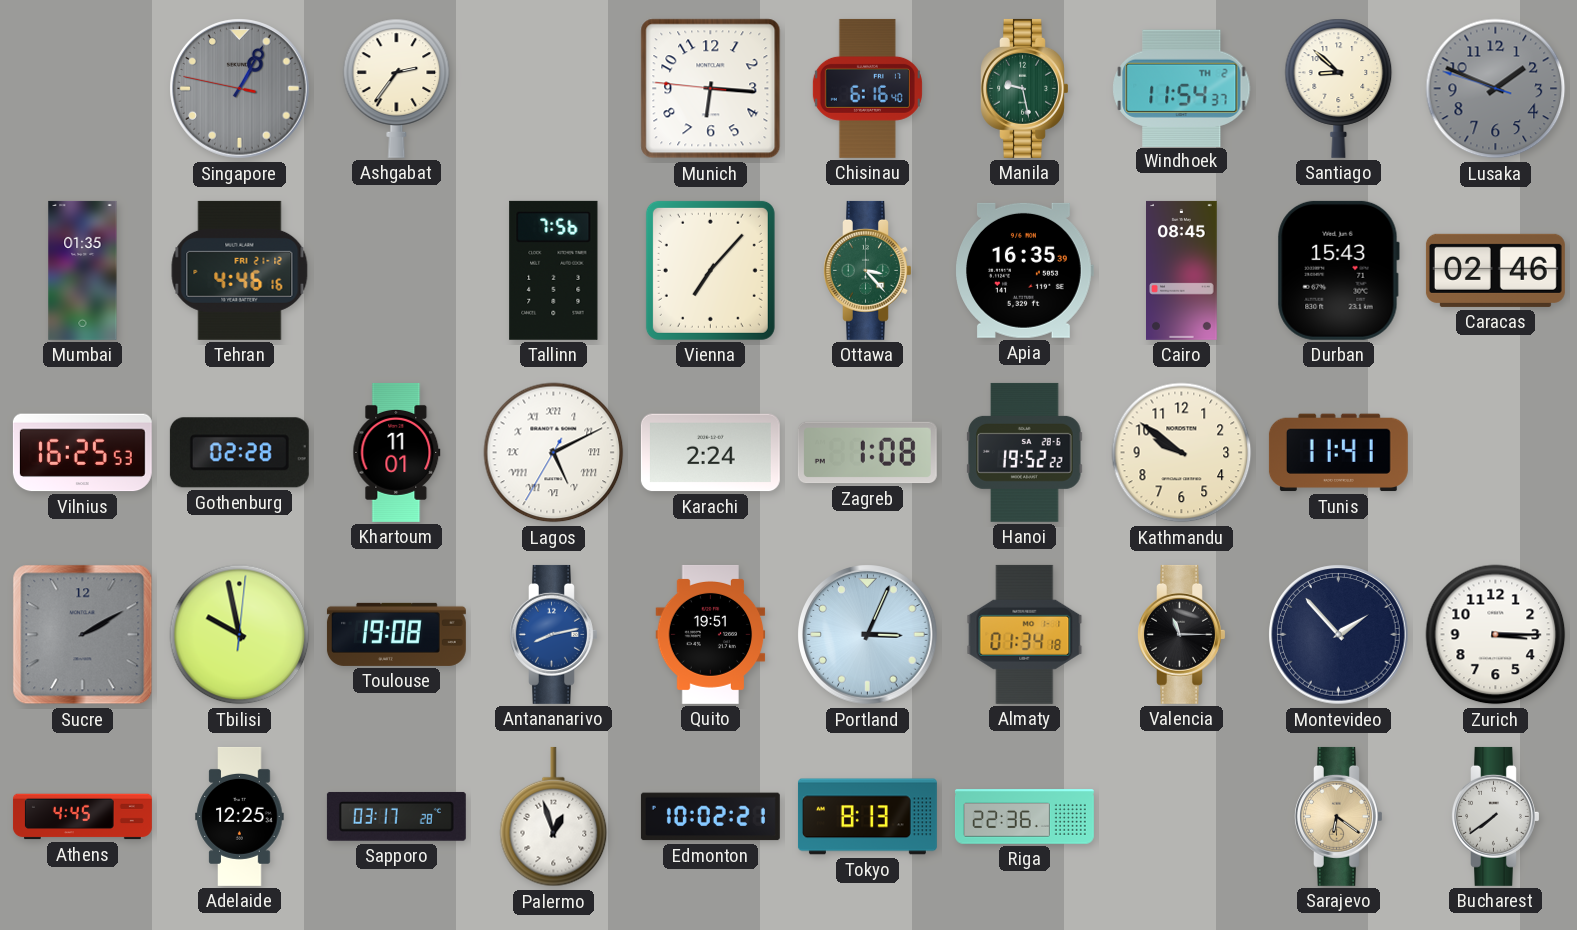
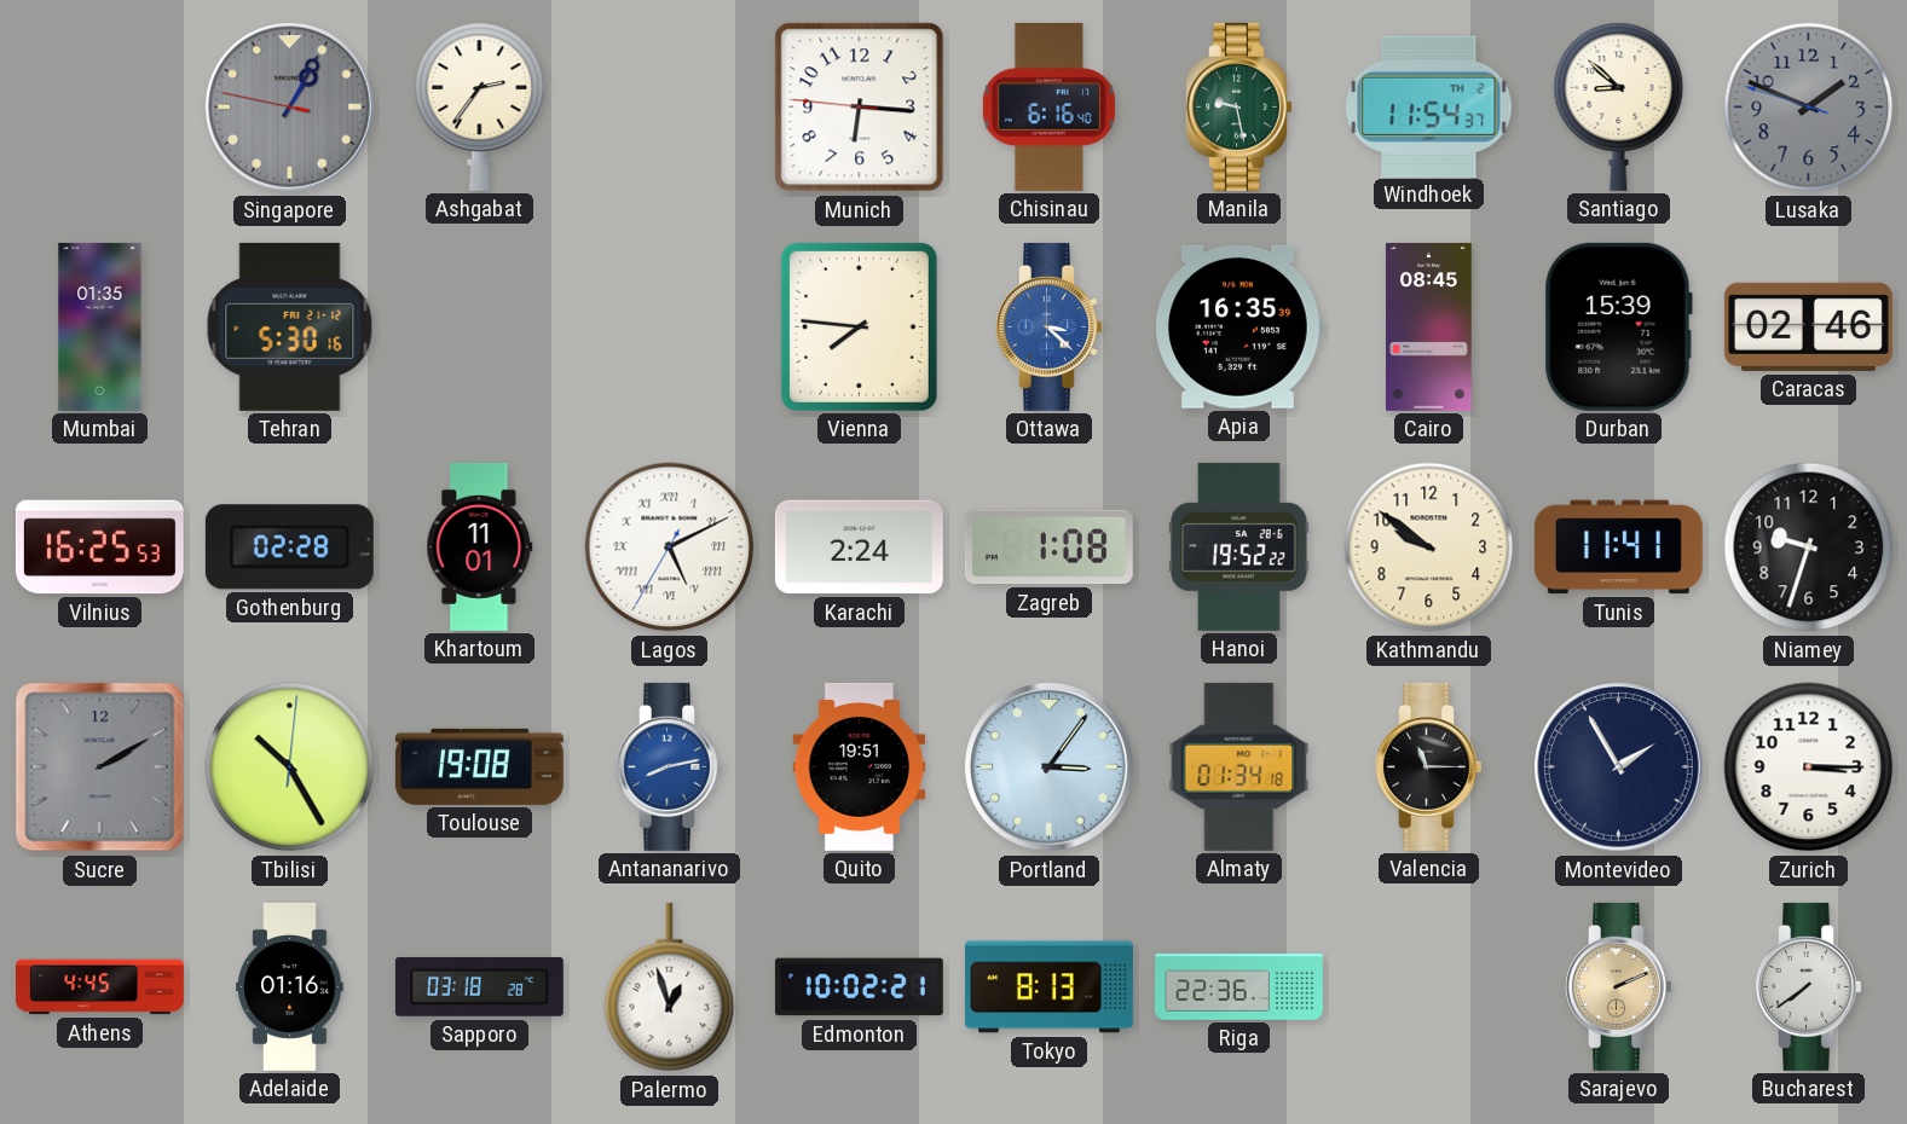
Tehran: 4:46 -> 5:30 (290, 326)
Tallinn: 7:56 -> none (554, 270)
Vienna: 7:07 -> 7:46 (859, 326)
Ottawa: 3:23 -> 3:22 (1050, 326)
Ottawa dial: green -> blue (1050, 326)
Durban: 15:43 -> 15:39 (1618, 326)
Niamey: none -> 9:33 (1809, 547)
Tbilisi: 9:58 -> 10:25 (290, 767)
Portland: 3:04 -> 3:06 (1050, 767)
Montevideo: 1:53 -> 1:55 (1619, 767)
Adelaide: 12:25 -> 01:16 (290, 986)
Sapporo: 03:17 -> 03:18 (479, 986)
Sarajevo: 6:21 -> 2:11 (1619, 986)
